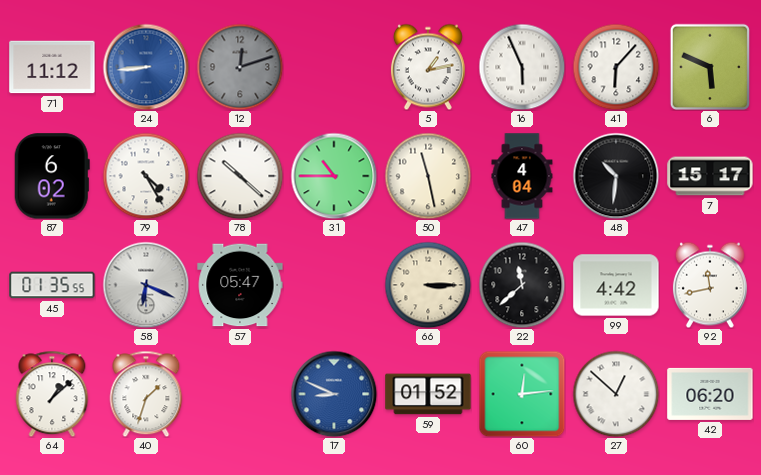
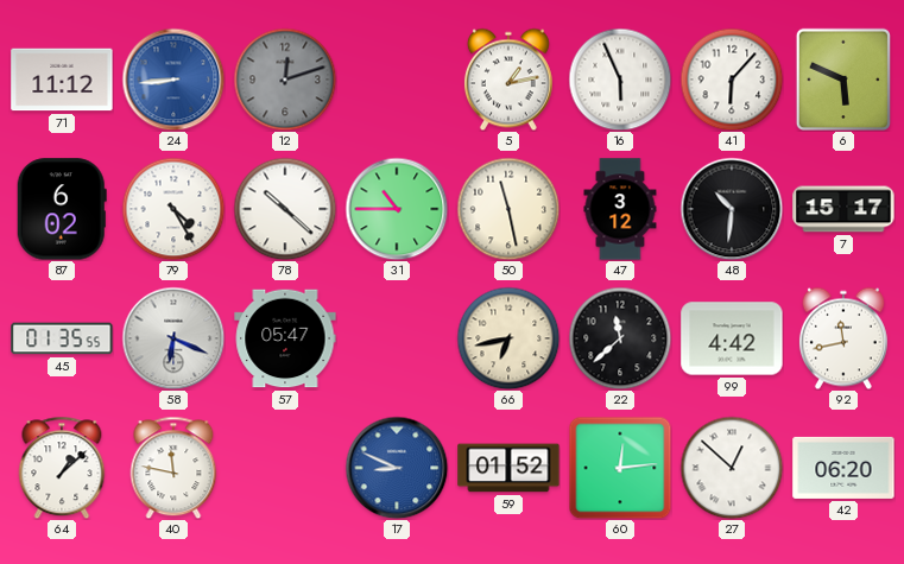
47: 4:04 -> 3:12 (620, 209)
66: 3:15 -> 6:43 (508, 338)
40: 1:33 -> 11:47 (173, 468)
